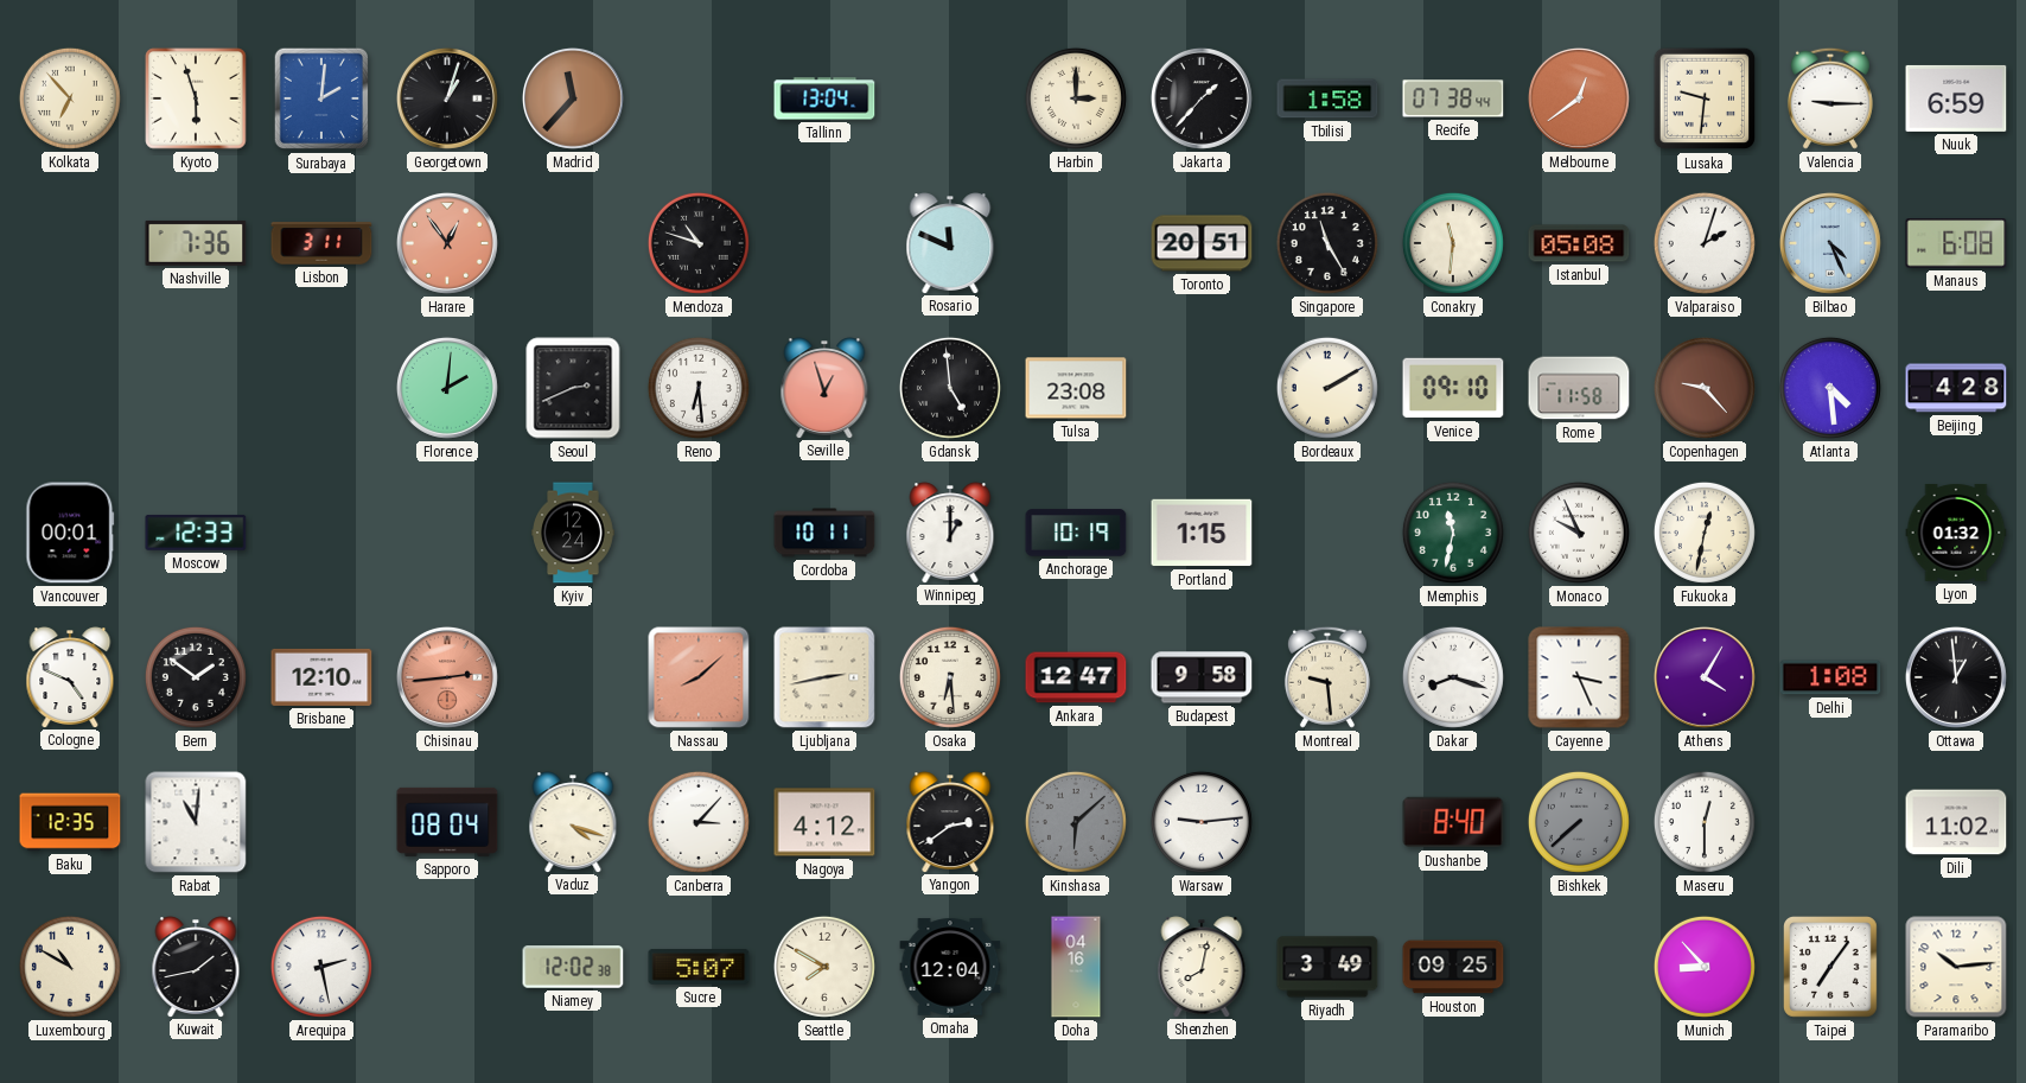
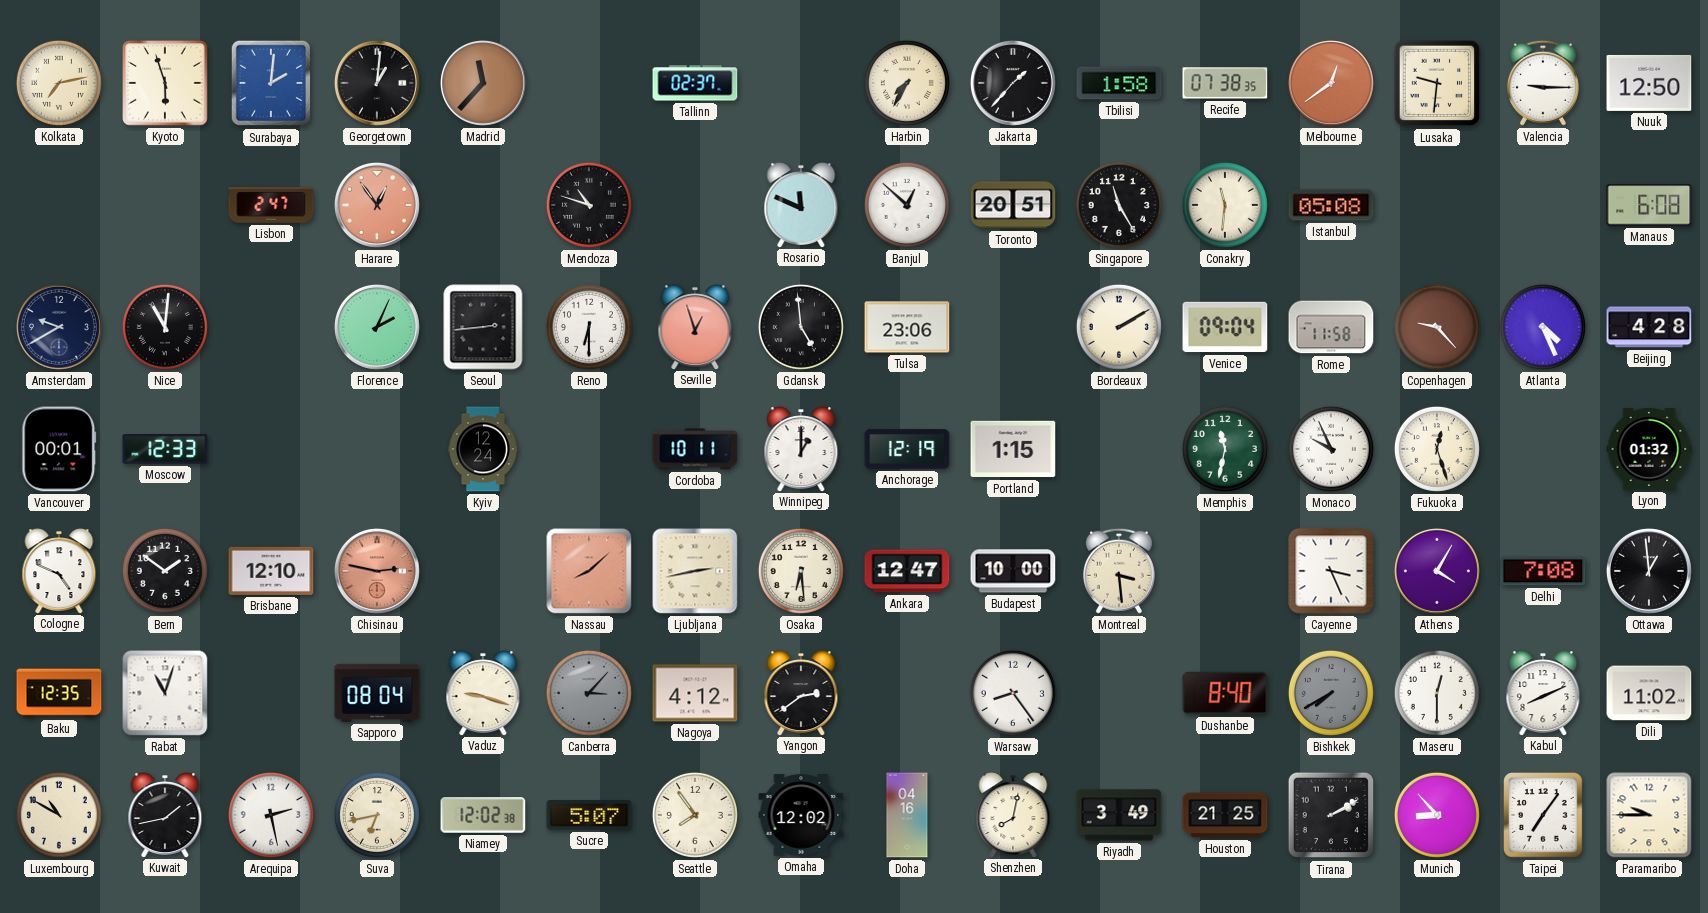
Kolkata: 6:53 -> 7:13 (59, 83)
Georgetown: 1:03 -> 1:01 (377, 83)
Tallinn: 13:04 -> 02:37 (695, 83)
Harbin: 3:00 -> 7:35 (907, 83)
Recife: 07:38:44 -> 07:38:35 (1225, 83)
Nuuk: 6:59 -> 12:50 (1649, 83)
Nashville: 7:36 -> none (196, 243)
Lisbon: 3:11 -> 2:47 (271, 205)
Banjul: none -> 12:52 (907, 205)
Valparaiso: 2:03 -> none (1705, 243)
Bilbao: 4:26 -> none (1830, 243)
Amsterdam: none -> 9:40 (59, 327)
Nice: none -> 11:01 (165, 327)
Florence: 2:01 -> 2:04 (377, 327)
Seoul: 2:41 -> 2:44 (483, 327)
Reno: 6:29 -> 6:30 (589, 327)
Tulsa: 23:08 -> 23:06 (907, 327)
Venice: 09:10 -> 09:04 (1225, 327)
Atlanta: 4:29 -> 4:26 (1543, 327)
Anchorage: 10:19 -> 12:19 (907, 449)
Fukuoka: 12:32 -> 12:27 (1437, 449)
Chisinau: 2:44 -> 2:47 (377, 571)
Budapest: 9:58 -> 10:00 (1013, 571)
Montreal: 9:29 -> 3:29 (1119, 571)
Dakar: 8:18 -> none (1453, 677)
Delhi: 1:08 -> 7:08 (1543, 571)
Rabat: 11:01 -> 11:03 (165, 693)
Vaduz: 4:18 -> 9:18 (483, 693)
Canberra dial: white -> grey (589, 693)
Kinshasa: 6:08 -> none (1076, 822)
Warsaw: 9:14 -> 8:24 (1013, 693)
Bishkek: 7:38 -> 7:40 (1331, 693)
Kabul: none -> 8:11 (1543, 693)
Suva: none -> 6:43 (377, 815)
Seattle: 7:50 -> 7:54 (695, 815)
Omaha: 12:04 -> 12:02 (801, 815)
Houston: 09:25 -> 21:25 (1225, 815)
Tirana: none -> 2:10 (1331, 815)
Paramaribo: 10:14 -> 9:45 (1649, 815)
